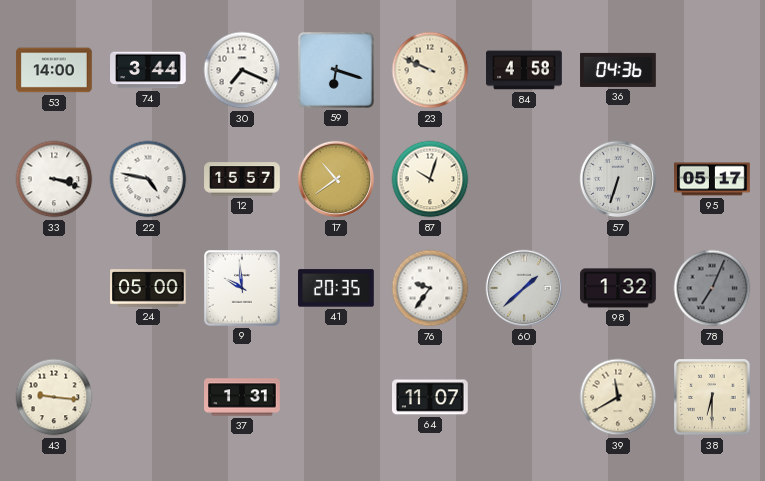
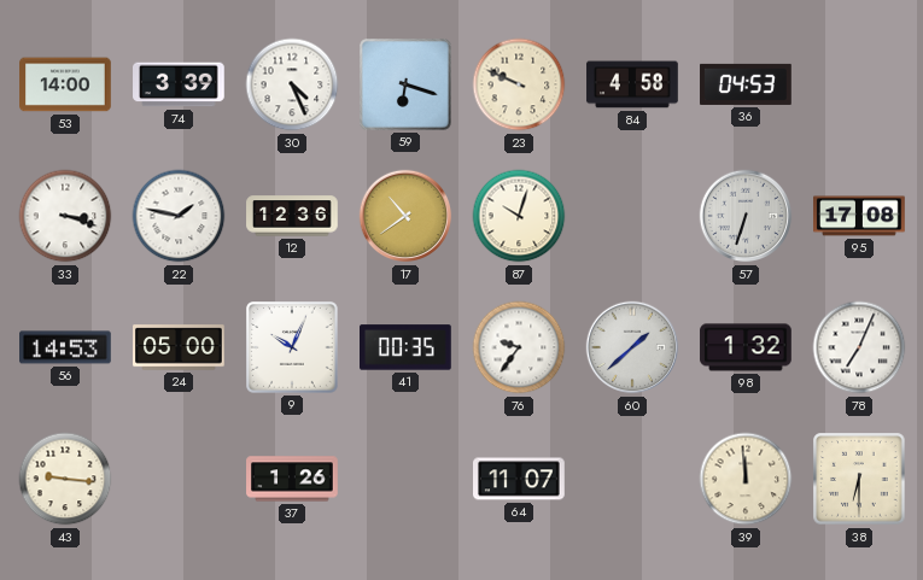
74: 3:44 -> 3:39 (180, 84)
30: 7:19 -> 4:26 (292, 84)
36: 04:36 -> 04:53 (746, 84)
22: 4:47 -> 1:47 (179, 216)
12: 15:57 -> 12:36 (292, 216)
95: 05:17 -> 17:08 (859, 216)
56: none -> 14:53 (66, 347)
9: 9:59 -> 10:04 (293, 348)
41: 20:35 -> 00:35 (407, 347)
78 dial: grey -> white (859, 347)
37: 1:31 -> 1:26 (292, 479)
39: 11:40 -> 11:59 (746, 479)
